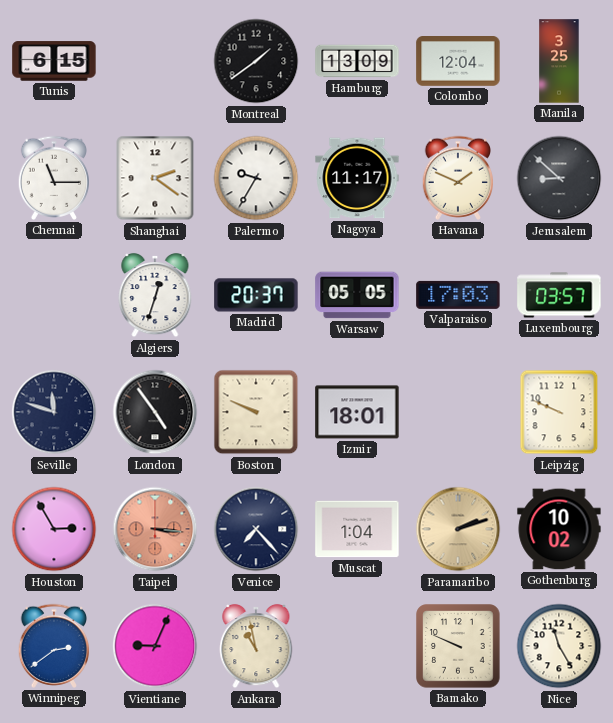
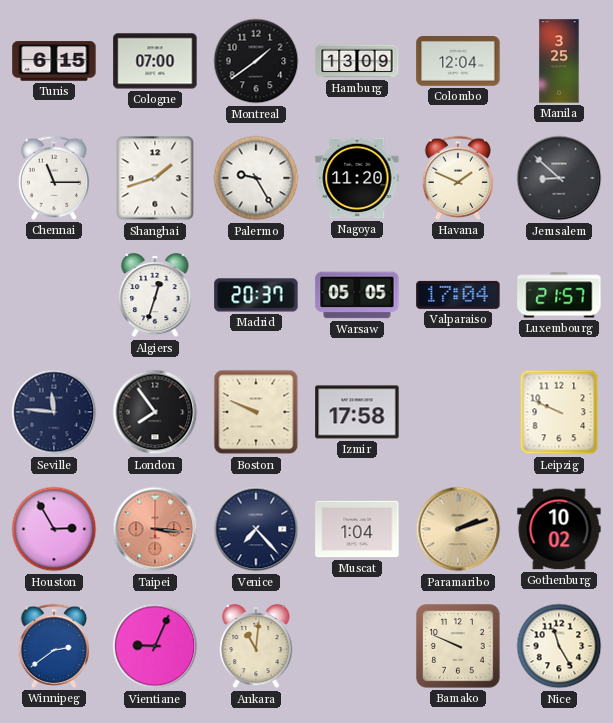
Cologne: none -> 07:00 (155, 61)
Shanghai: 2:21 -> 1:42 (155, 178)
Palermo: 9:35 -> 9:25 (256, 178)
Nagoya: 11:17 -> 11:20 (357, 178)
Valparaiso: 17:03 -> 17:04 (458, 295)
Luxembourg: 03:57 -> 21:57 (559, 295)
Seville: 11:48 -> 11:46 (54, 412)
London: 4:54 -> 7:54 (155, 412)
Izmir: 18:01 -> 17:58 (357, 412)
Ankara: 10:58 -> 11:01 (256, 646)
